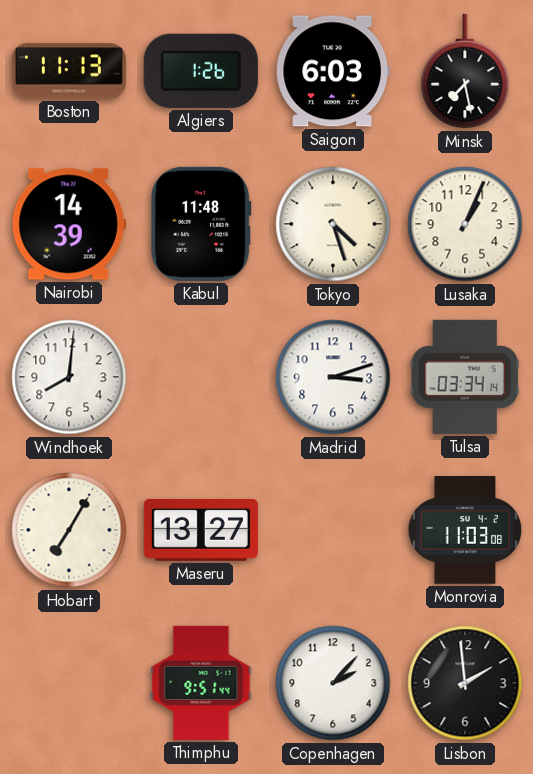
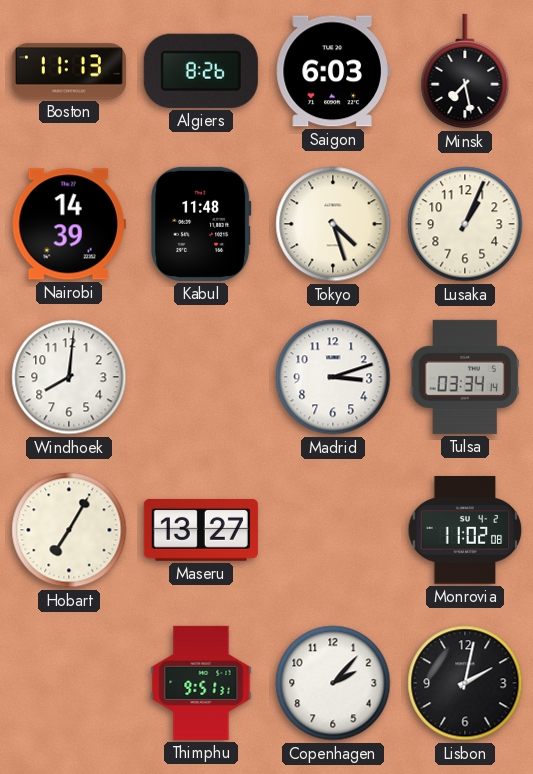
Algiers: 1:26 -> 8:26 (201, 71)
Monrovia: 11:03 -> 11:02 (465, 530)
Thimphu: 9:51:44 -> 9:51:31 (201, 683)
Lisbon: 1:59 -> 2:02 (465, 683)
